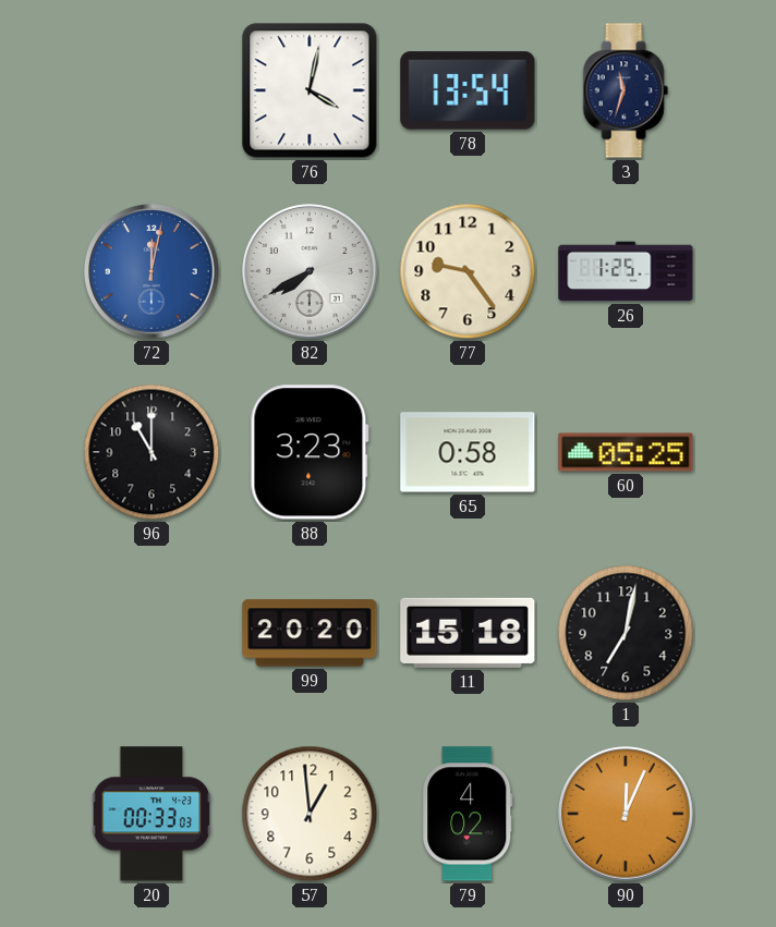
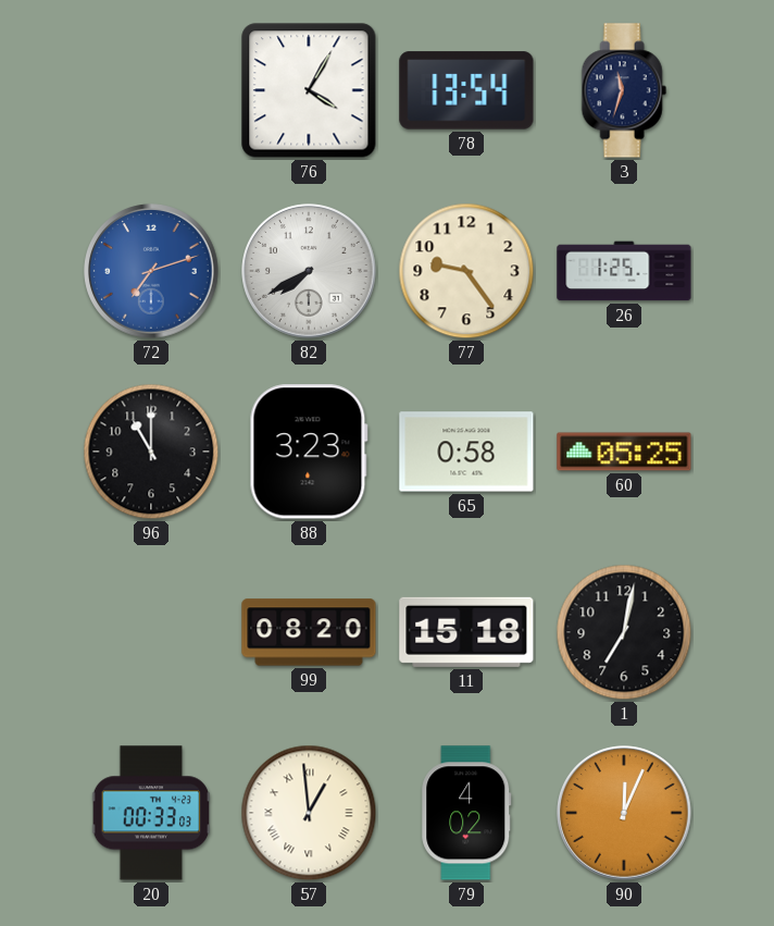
76: 4:02 -> 4:05 (309, 90)
72: 12:02 -> 7:12 (151, 271)
99: 20:20 -> 08:20 (309, 632)
57 numerals: Arabic -> Roman (309, 813)
